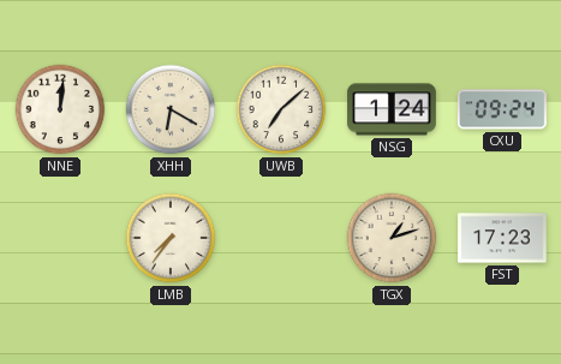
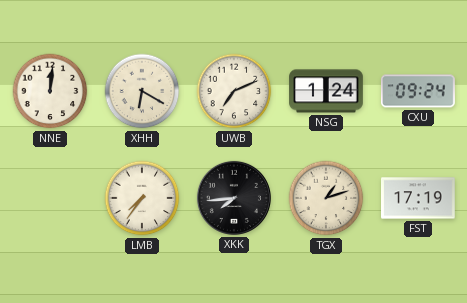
UWB: 7:08 -> 7:11 (234, 91)
XKK: none -> 7:44 (234, 198)
FST: 17:23 -> 17:19 (419, 198)
